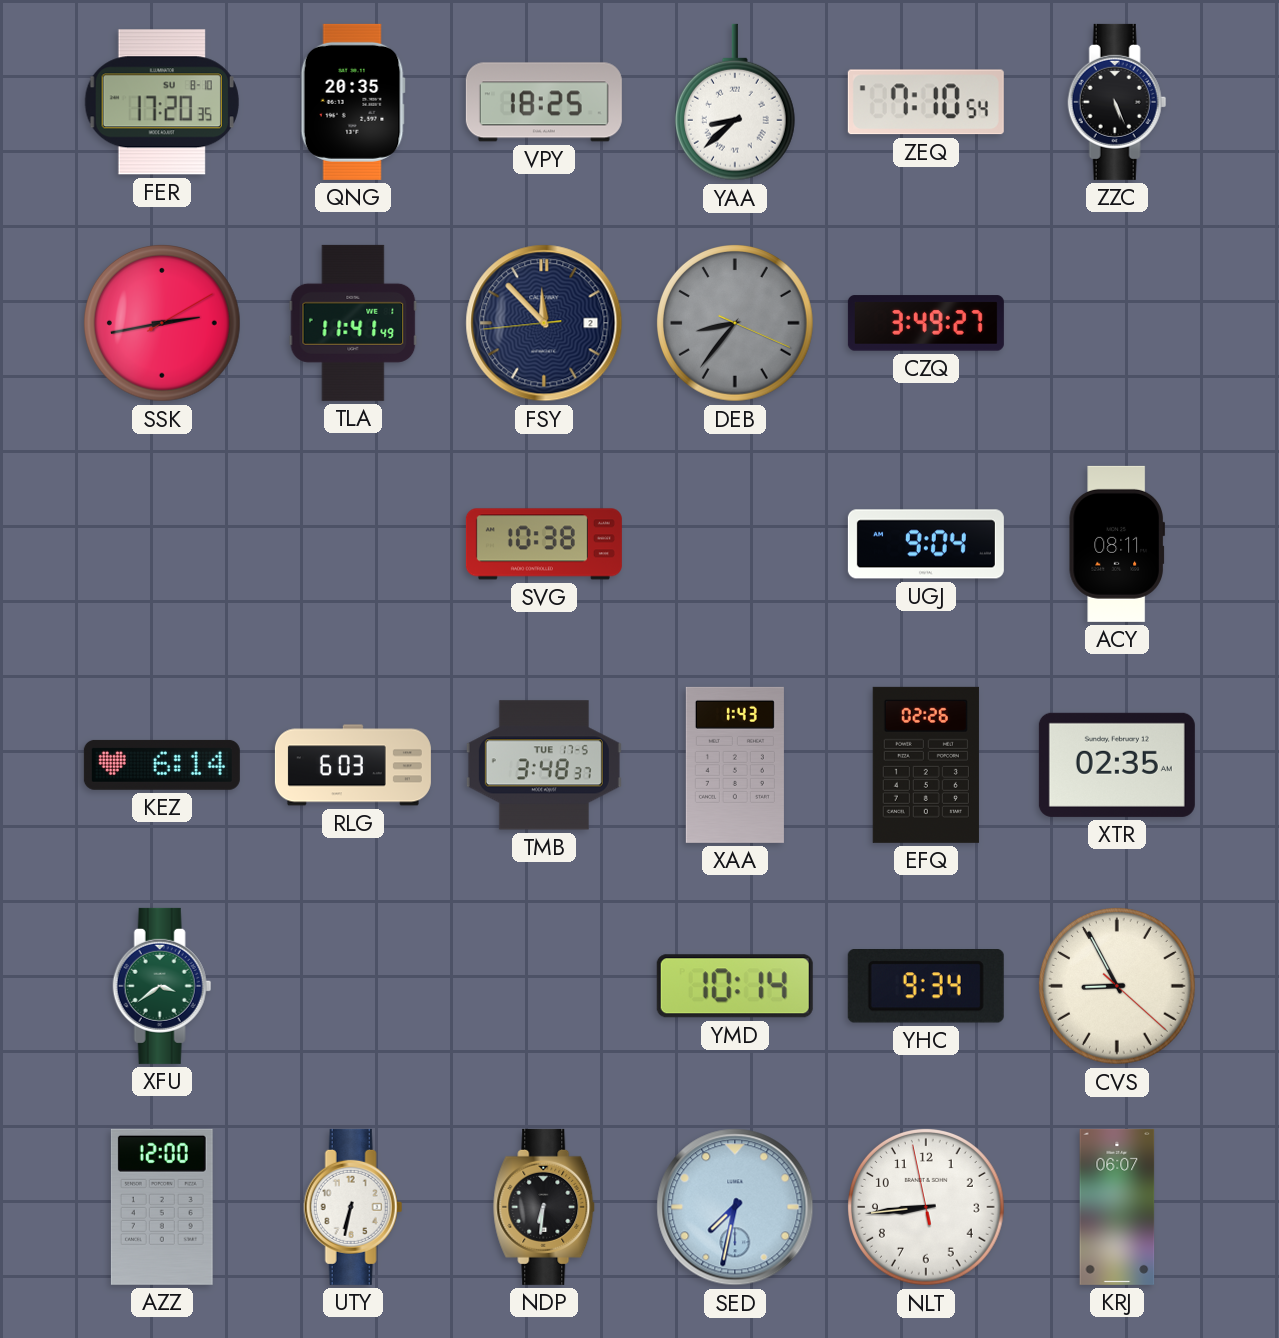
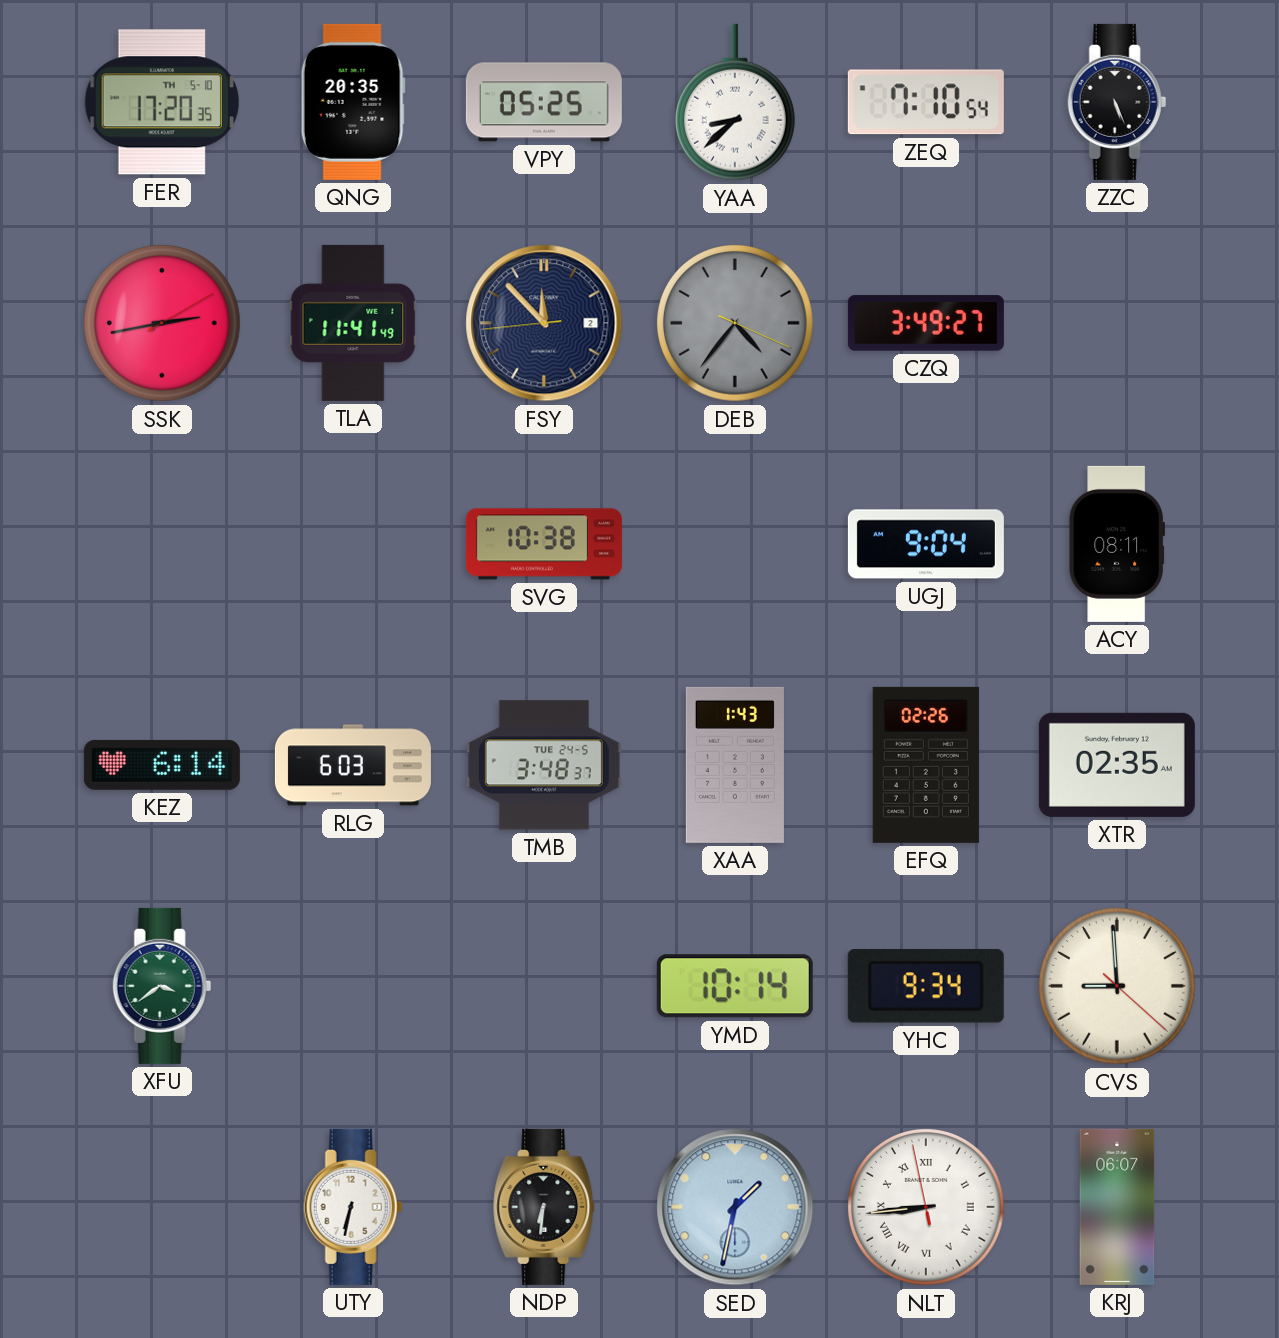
FER date: SU 8-10 -> TH 5-10 (162, 102)
VPY: 18:25 -> 05:25 (544, 102)
DEB: 8:36 -> 4:36 (736, 324)
TMB date: TUE 17-5 -> TUE 24-5 (544, 765)
CVS: 8:55 -> 8:59 (1118, 987)
AZZ: 12:00 -> none (162, 1207)
SED: 7:32 -> 1:32 (735, 1207)
NLT numerals: Arabic -> Roman (927, 1208)
